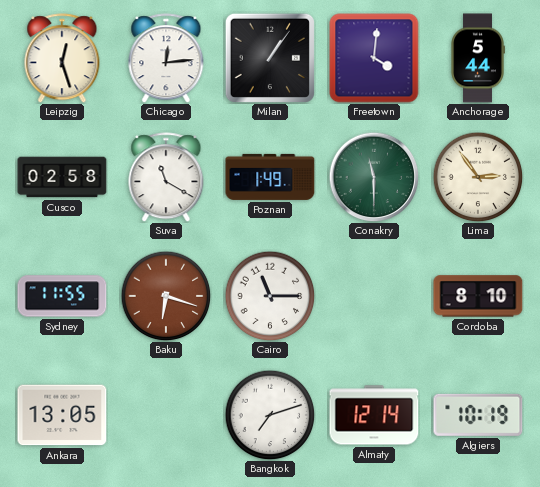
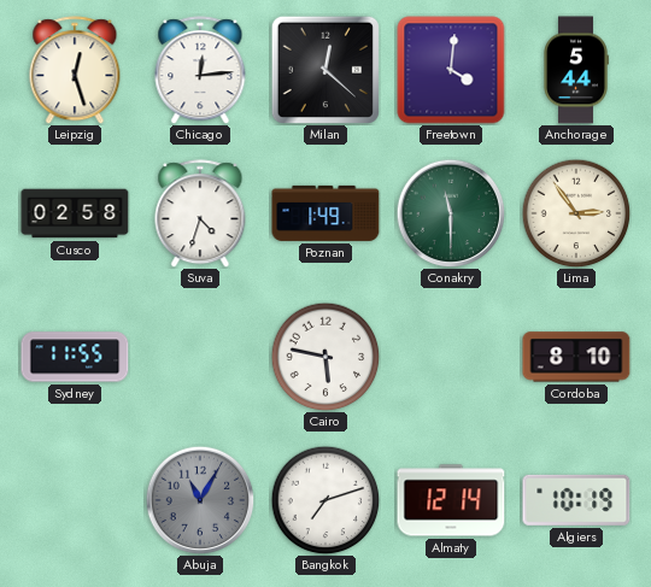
Milan: 1:06 -> 12:22 (324, 69)
Suva: 11:20 -> 4:33 (200, 213)
Baku: 6:18 -> none (166, 296)
Cairo: 11:15 -> 5:47 (325, 357)
Ankara: 13:05 -> none (62, 415)
Abuja: none -> 11:05 (200, 500)
